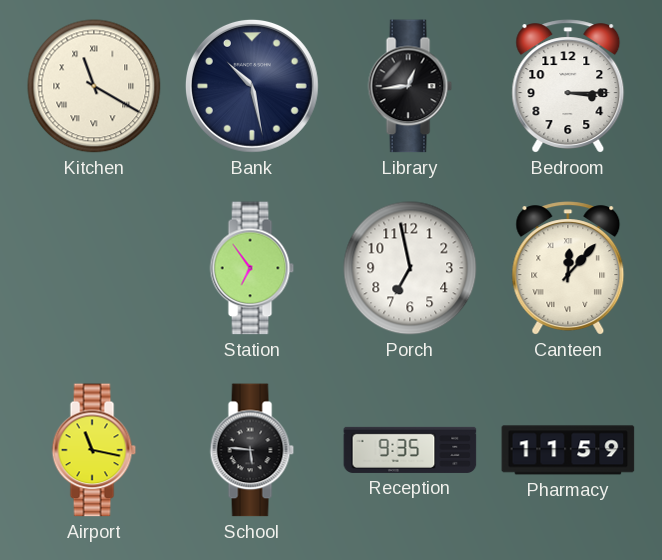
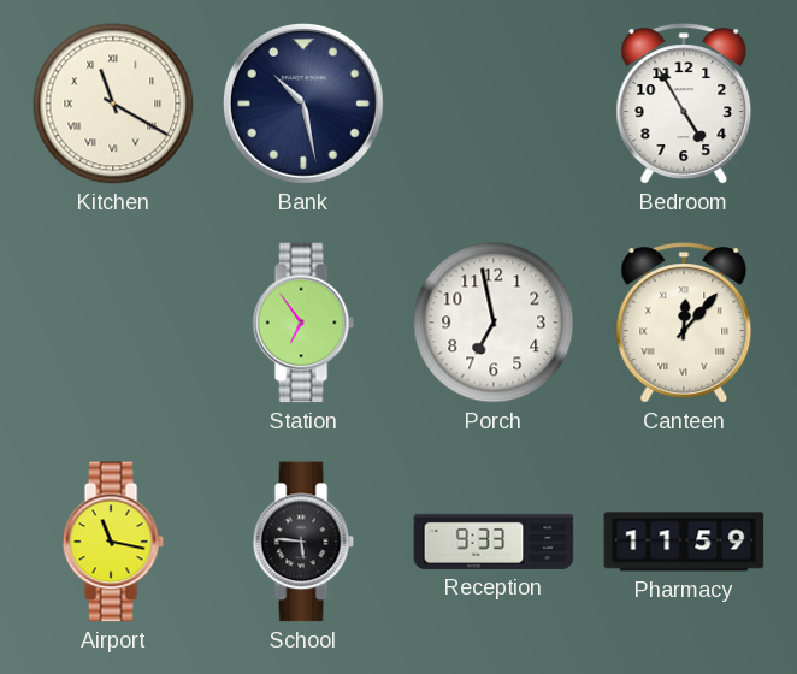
Library: 12:44 -> none (410, 86)
Bedroom: 3:15 -> 4:55 (684, 104)
Reception: 9:35 -> 9:33 (494, 542)
